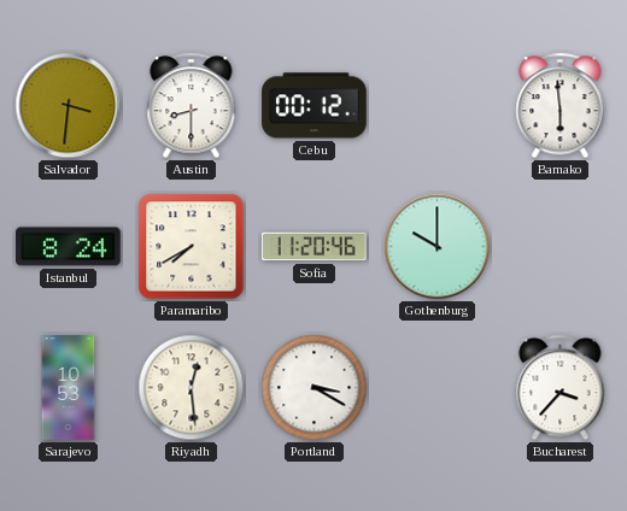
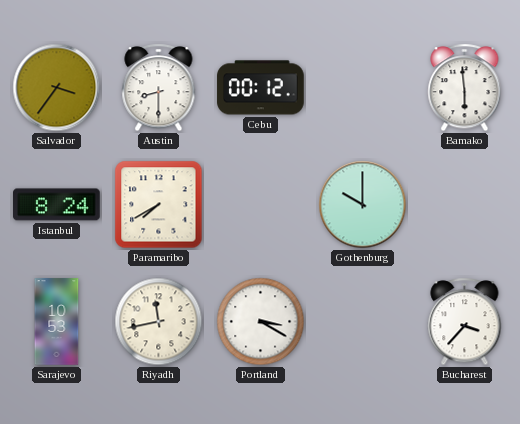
Salvador: 3:31 -> 3:36 (57, 88)
Sofia: 11:20 -> none (315, 247)
Riyadh: 12:29 -> 11:43 (159, 322)
